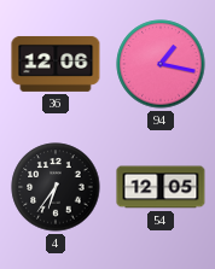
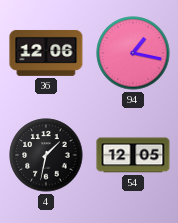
4: 6:36 -> 1:32 (46, 155)
